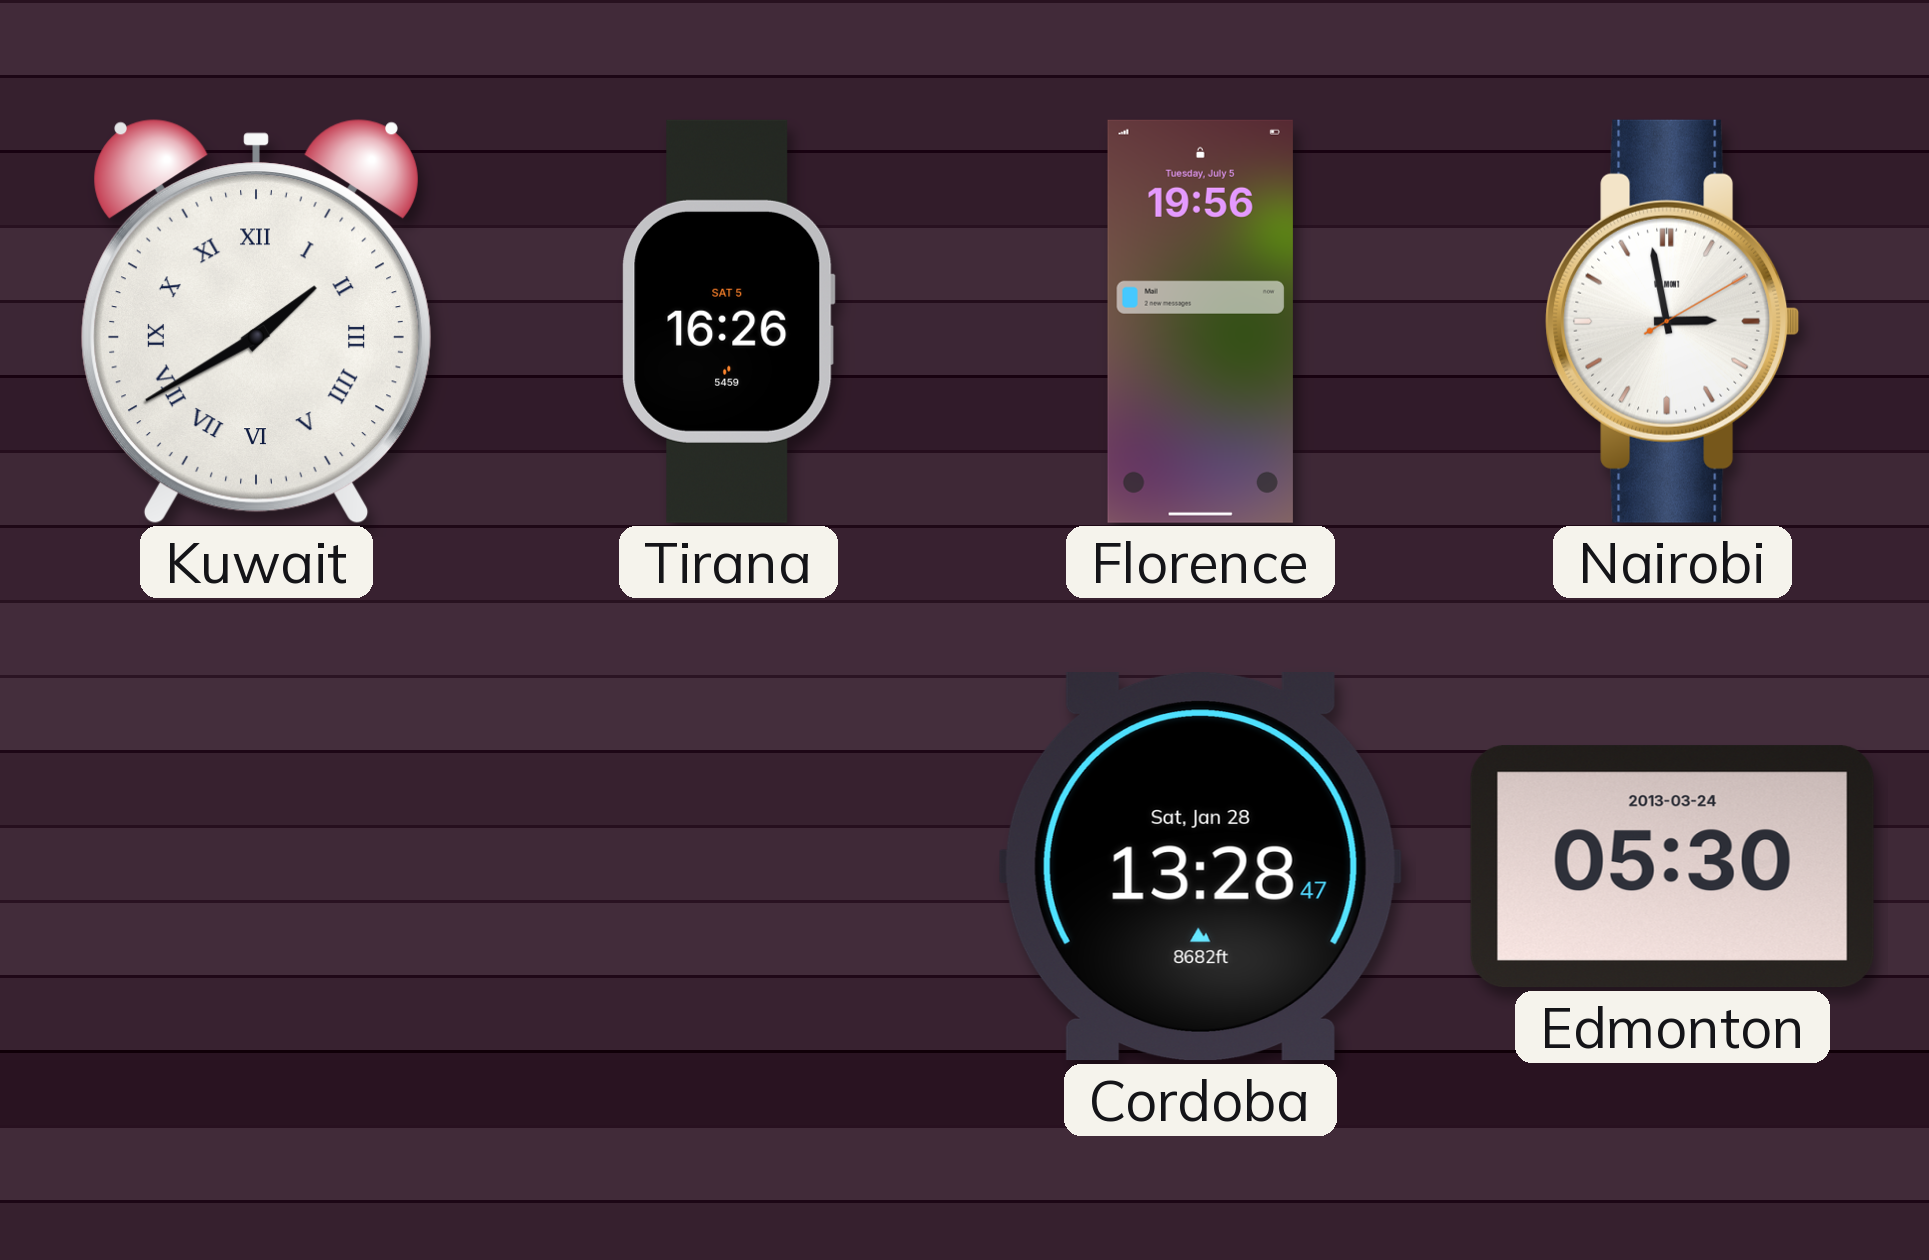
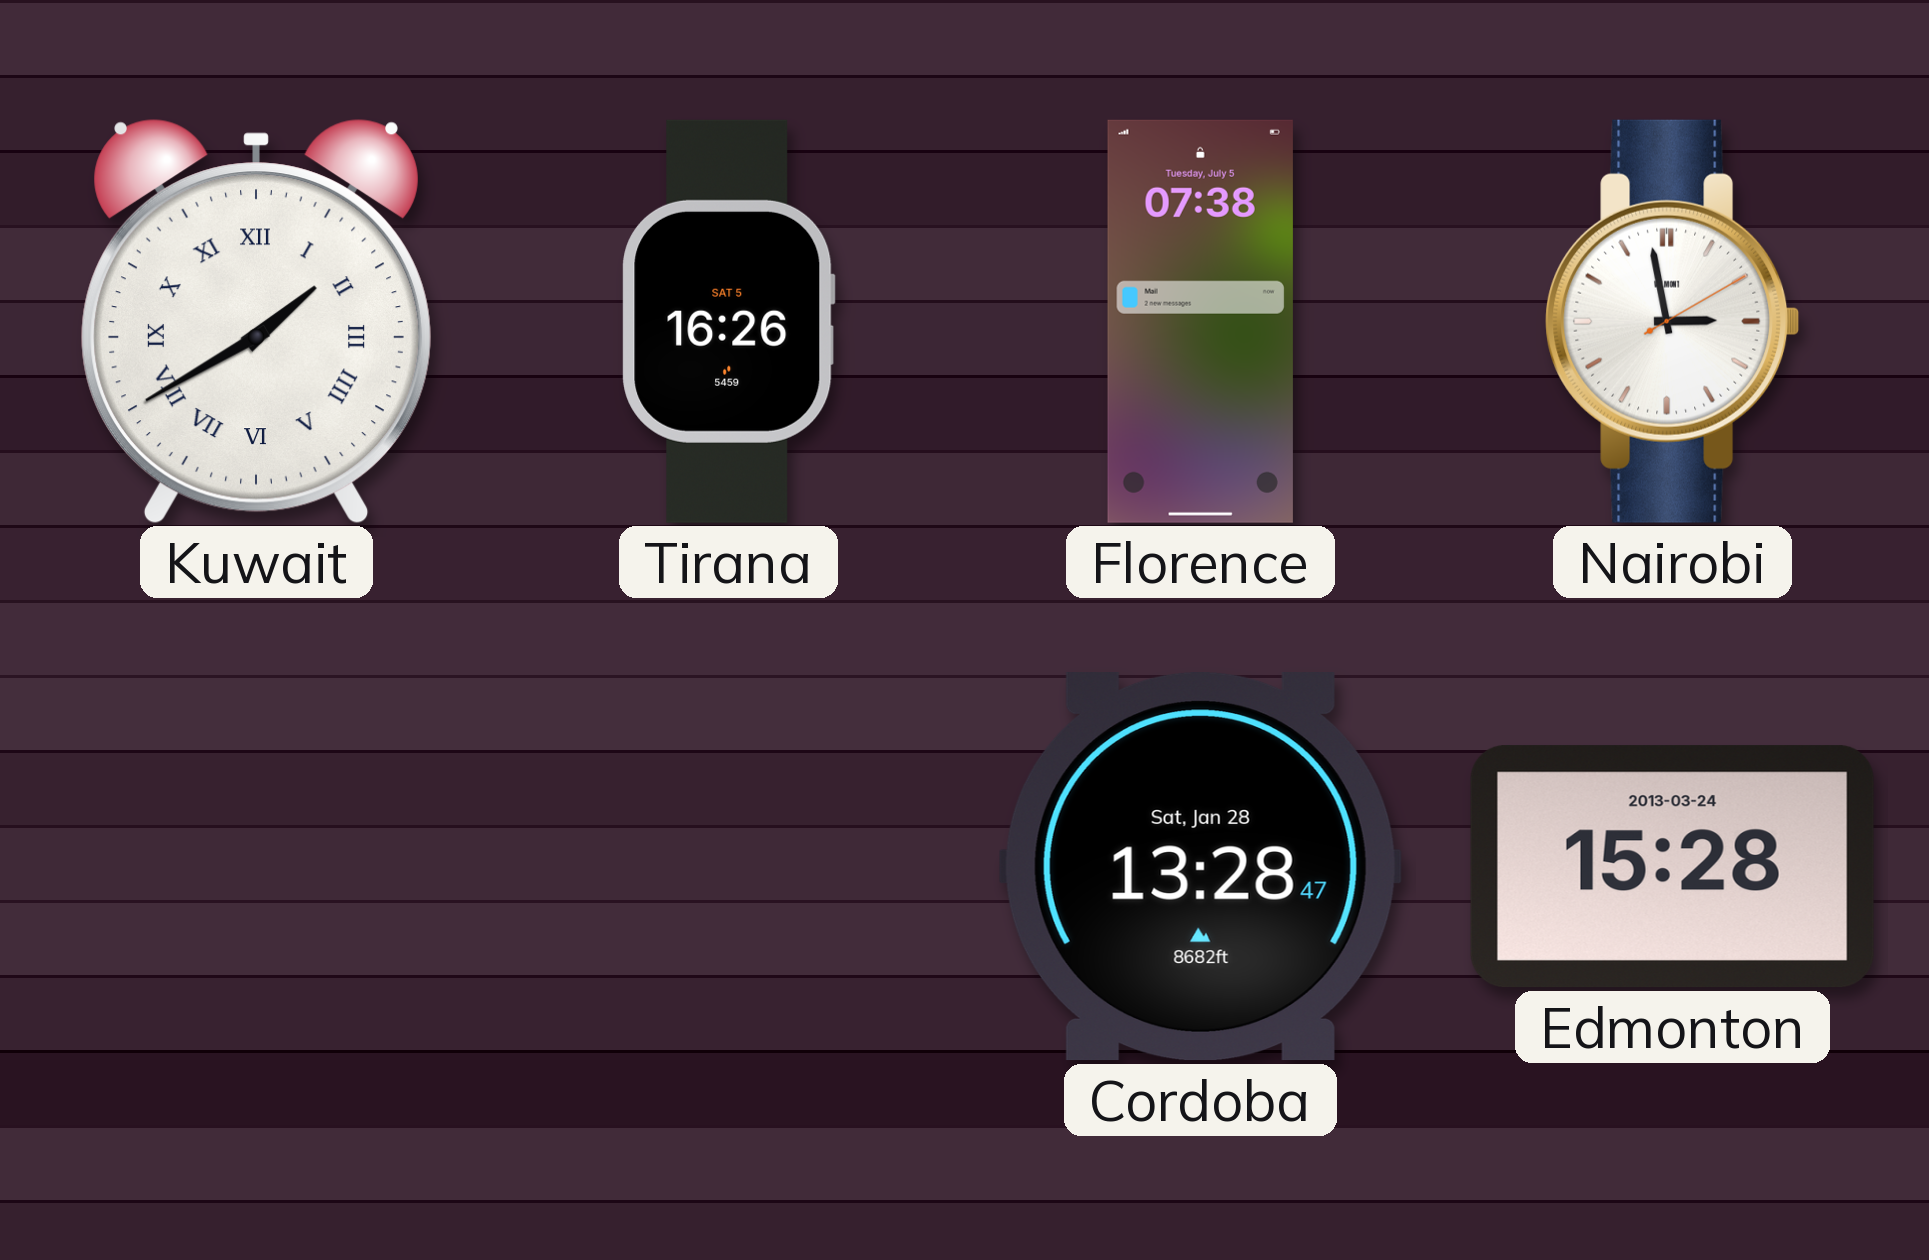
Florence: 19:56 -> 07:38 (1200, 321)
Edmonton: 05:30 -> 15:28 (1672, 867)
